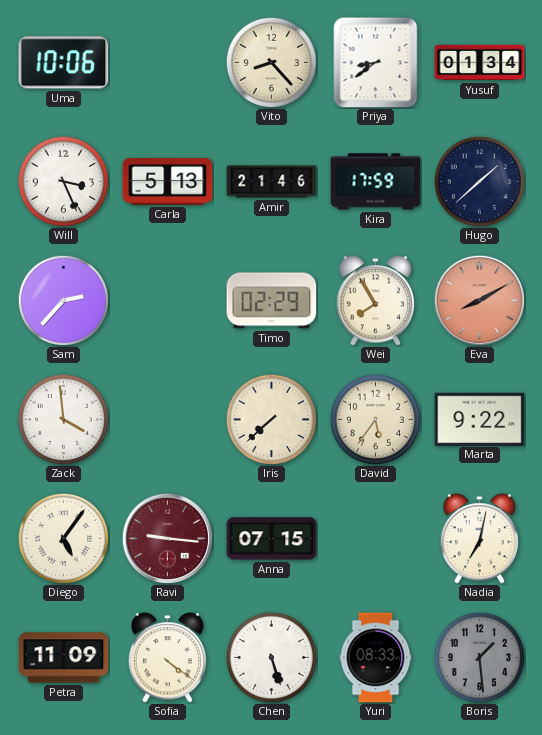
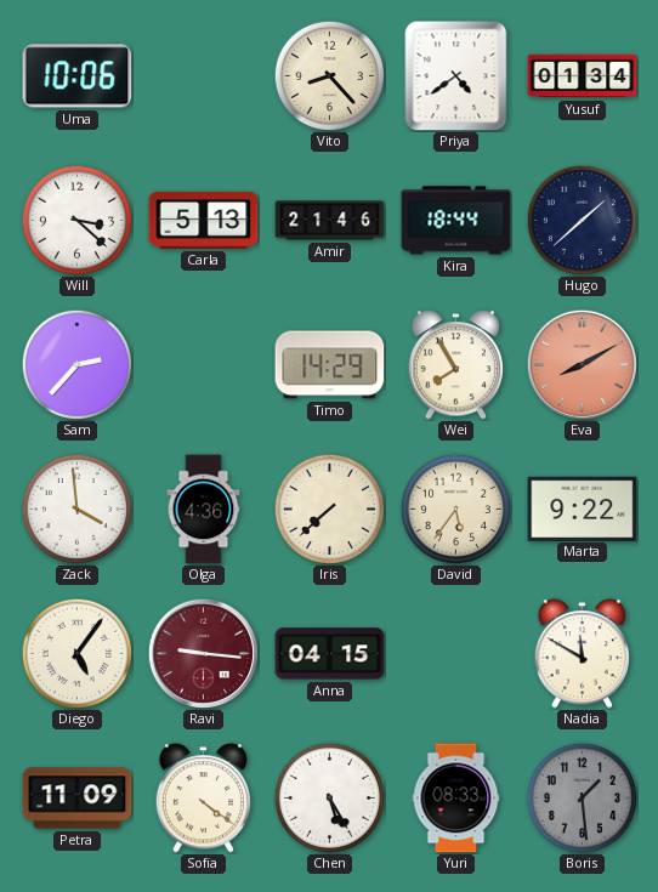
Priya: 8:39 -> 4:39 (456, 76)
Will: 3:26 -> 3:22 (76, 220)
Kira: 17:59 -> 18:44 (456, 221)
Timo: 02:29 -> 14:29 (330, 365)
Olga: none -> 4:36 (204, 510)
Anna: 07:15 -> 04:15 (330, 654)
Nadia: 7:02 -> 11:50 (582, 654)
Chen: 5:27 -> 5:25 (329, 797)
